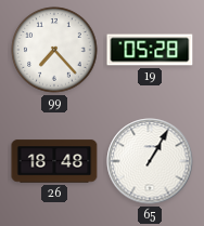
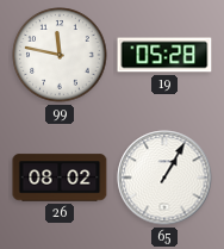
99: 7:23 -> 11:47 (60, 55)
26: 18:48 -> 08:02 (60, 178)
